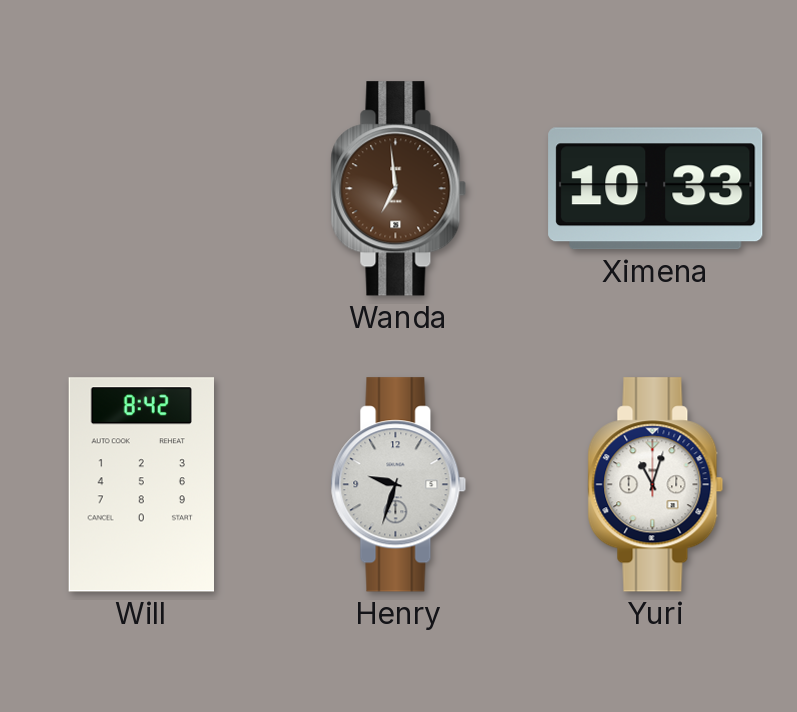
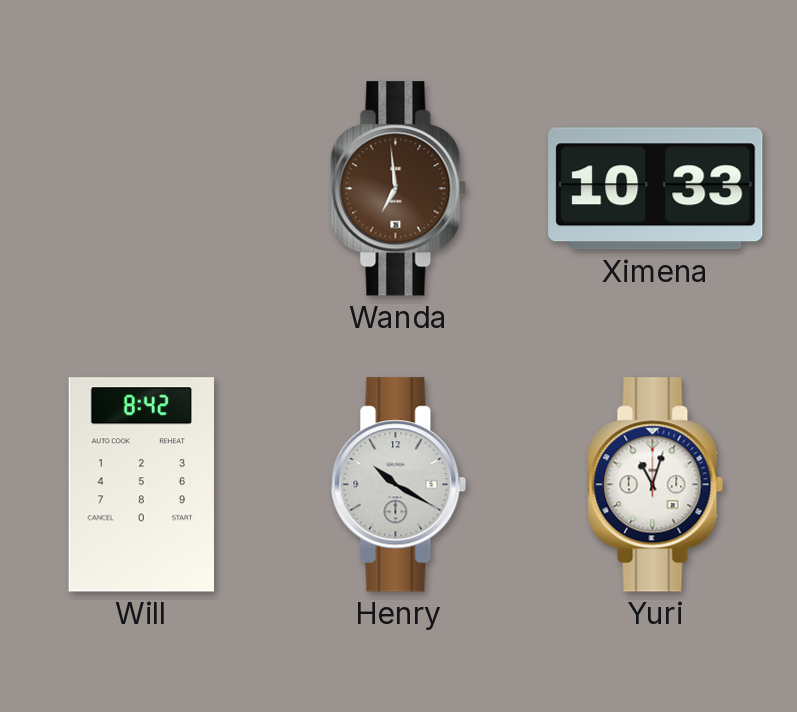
Henry: 9:33 -> 10:20 (399, 485)
